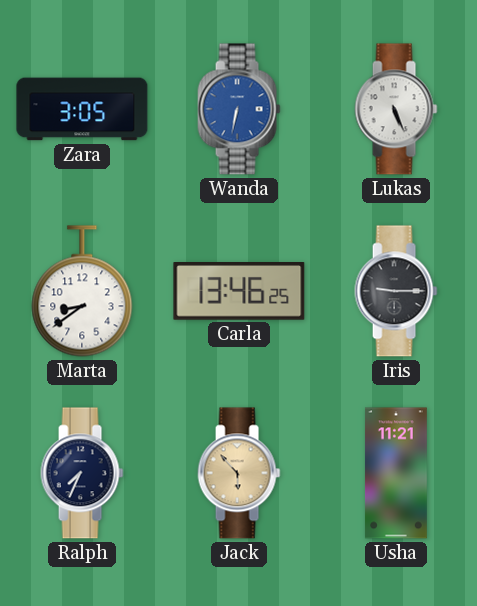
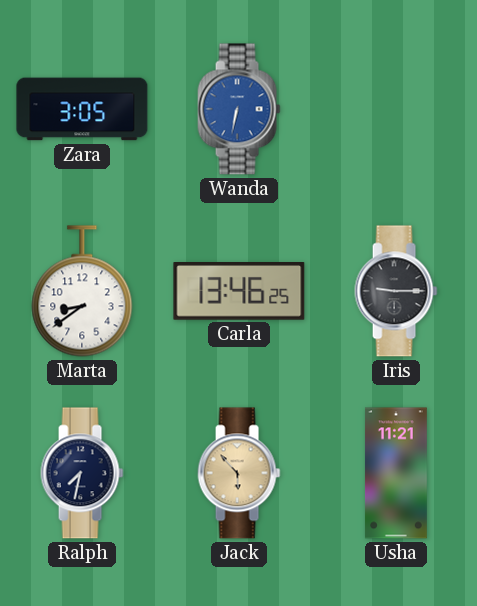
Lukas: 5:26 -> none (396, 109)
Ralph: 7:34 -> 7:32 (82, 473)
